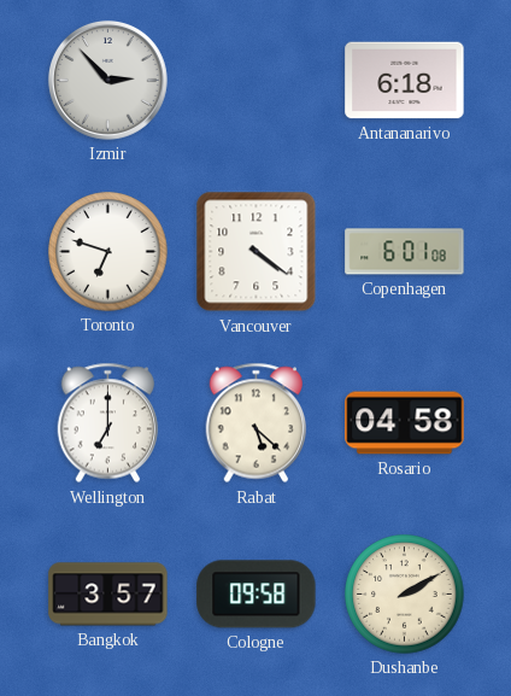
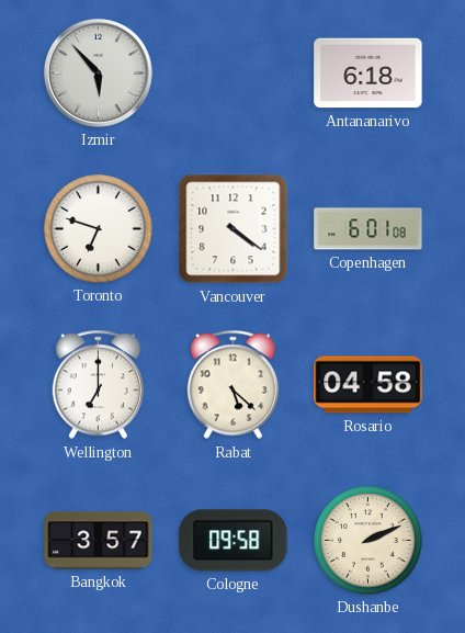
Izmir: 2:53 -> 5:53 (98, 72)
Dushanbe: 2:10 -> 2:11 (368, 541)
